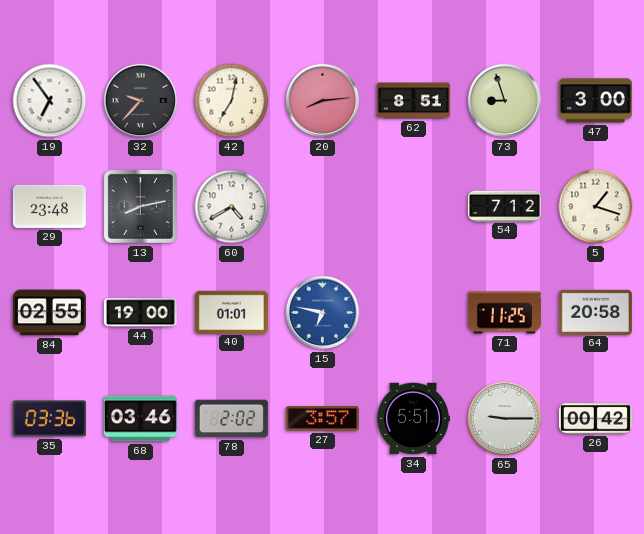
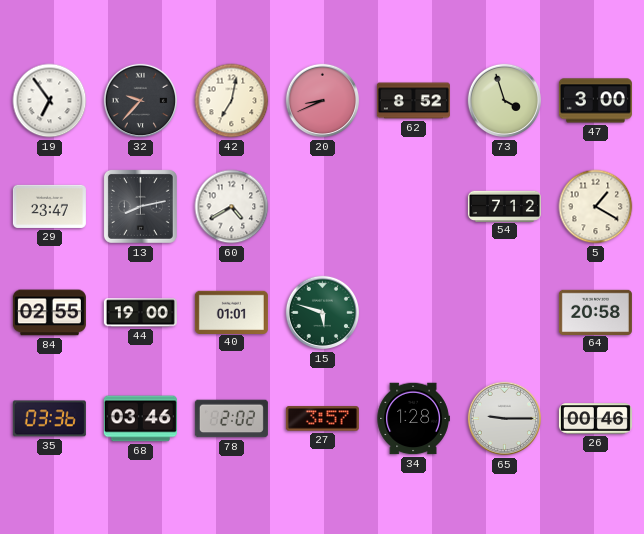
20: 8:14 -> 8:41 (323, 101)
62: 8:51 -> 8:52 (413, 101)
73: 8:57 -> 3:57 (505, 101)
29: 23:48 -> 23:47 (49, 206)
5: 1:18 -> 1:20 (596, 207)
15: 6:47 -> 5:48 (323, 313)
15 dial: blue -> green (323, 313)
71: 11:25 -> none (504, 313)
34: 5:51 -> 1:28 (413, 419)
26: 00:42 -> 00:46 (595, 419)
